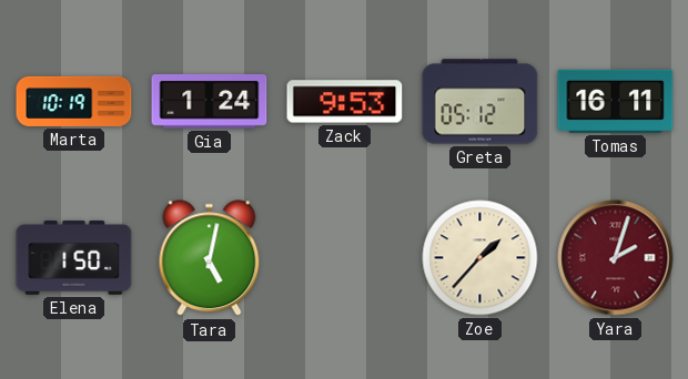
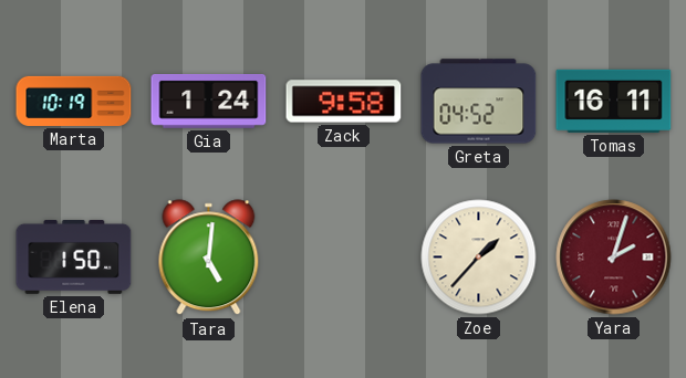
Zack: 9:53 -> 9:58 (344, 102)
Greta: 05:12 -> 04:52 (479, 102)
Tara: 5:02 -> 5:01 (209, 258)
